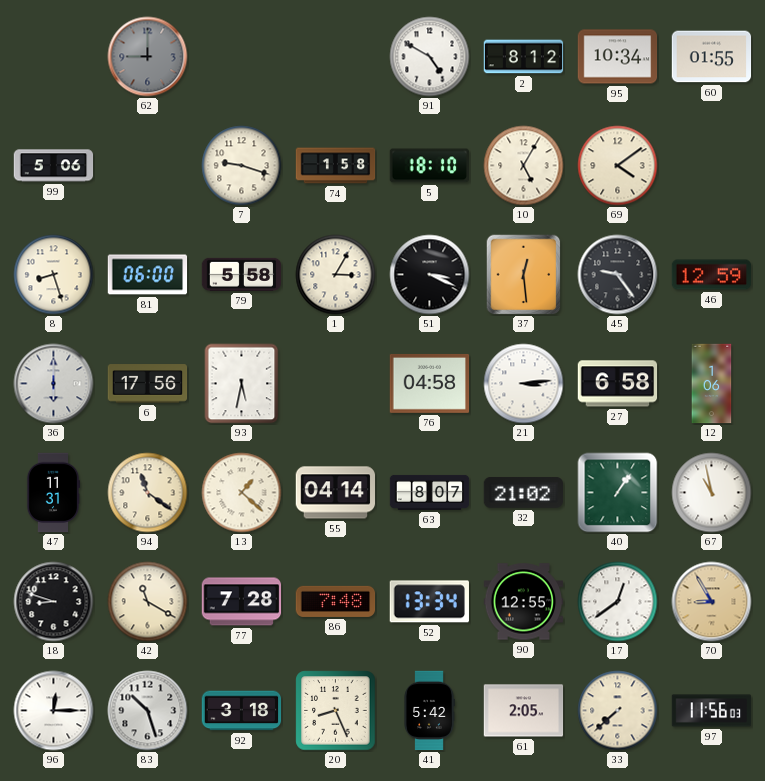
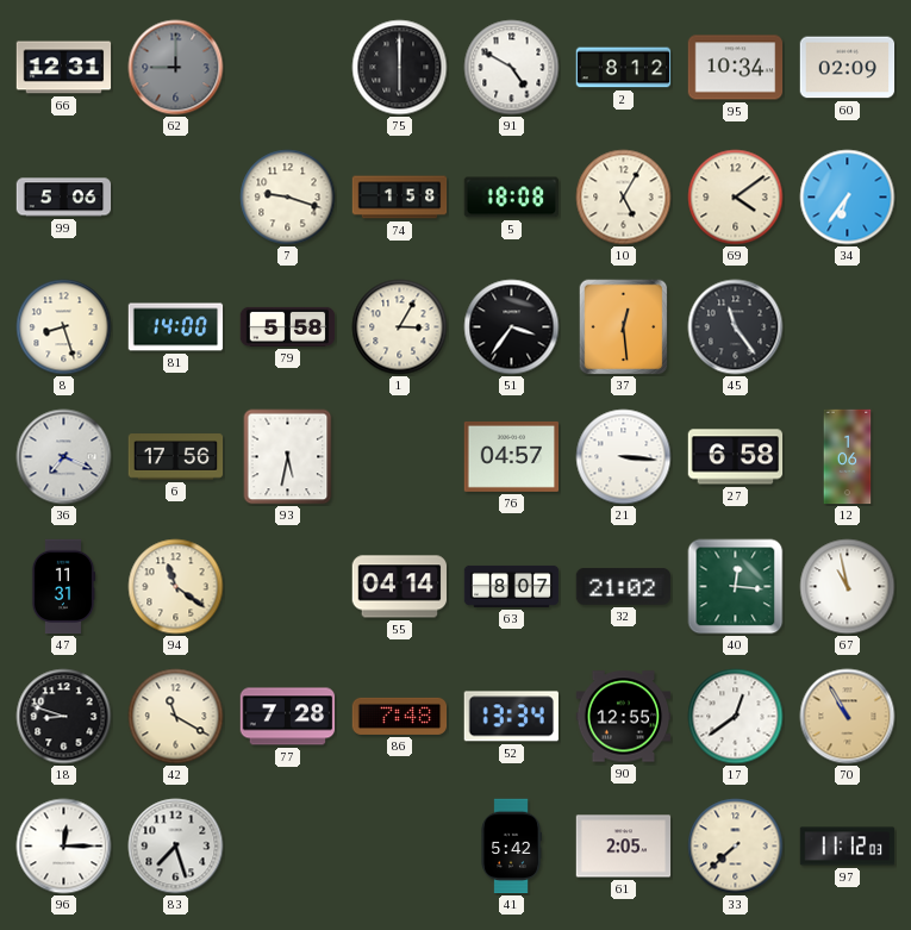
66: none -> 12:31 (64, 68)
75: none -> 6:00 (400, 68)
60: 01:55 -> 02:09 (848, 68)
5: 18:10 -> 18:08 (512, 198)
34: none -> 6:36 (848, 198)
81: 06:00 -> 14:00 (176, 327)
51: 3:19 -> 3:36 (512, 327)
45: 9:24 -> 11:24 (736, 327)
46: 12:59 -> none (712, 275)
36: 6:00 -> 7:19 (64, 457)
76: 04:58 -> 04:57 (512, 456)
21: 3:14 -> 3:16 (624, 457)
13: 1:22 -> none (242, 493)
40: 1:06 -> 12:16 (736, 587)
70: 8:55 -> 10:55 (848, 717)
83: 10:27 -> 7:27 (176, 847)
92: 3:18 -> none (242, 711)
20: 8:26 -> none (336, 711)
97: 11:56 -> 11:12 (848, 847)
